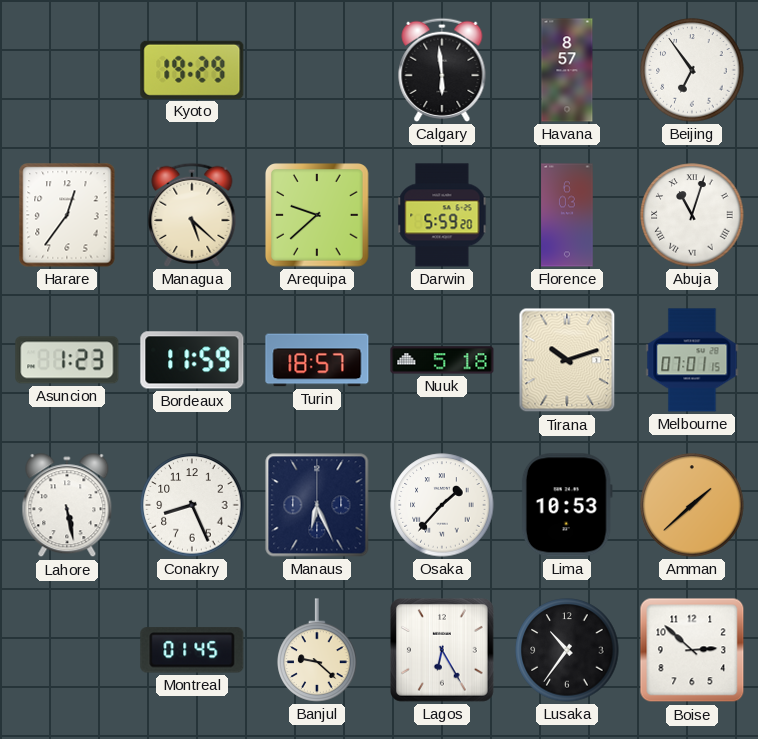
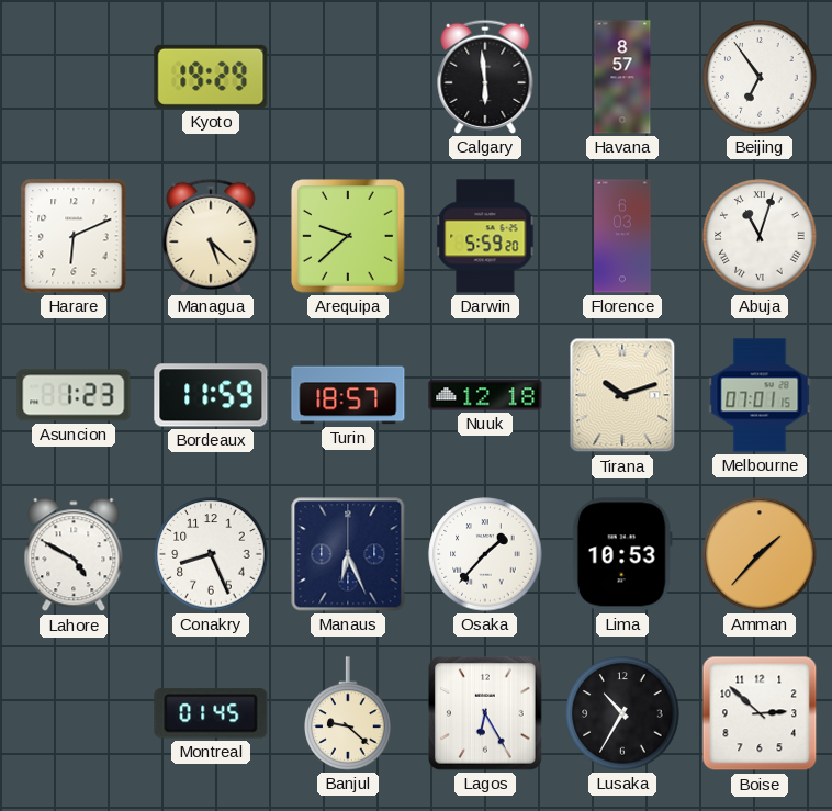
Harare: 12:36 -> 6:11 (74, 236)
Nuuk: 5:18 -> 12:18 (485, 395)
Lahore: 5:28 -> 4:50 (74, 555)
Amman: 1:38 -> 1:37 (760, 554)
Lusaka: 10:36 -> 10:35 (622, 713)
